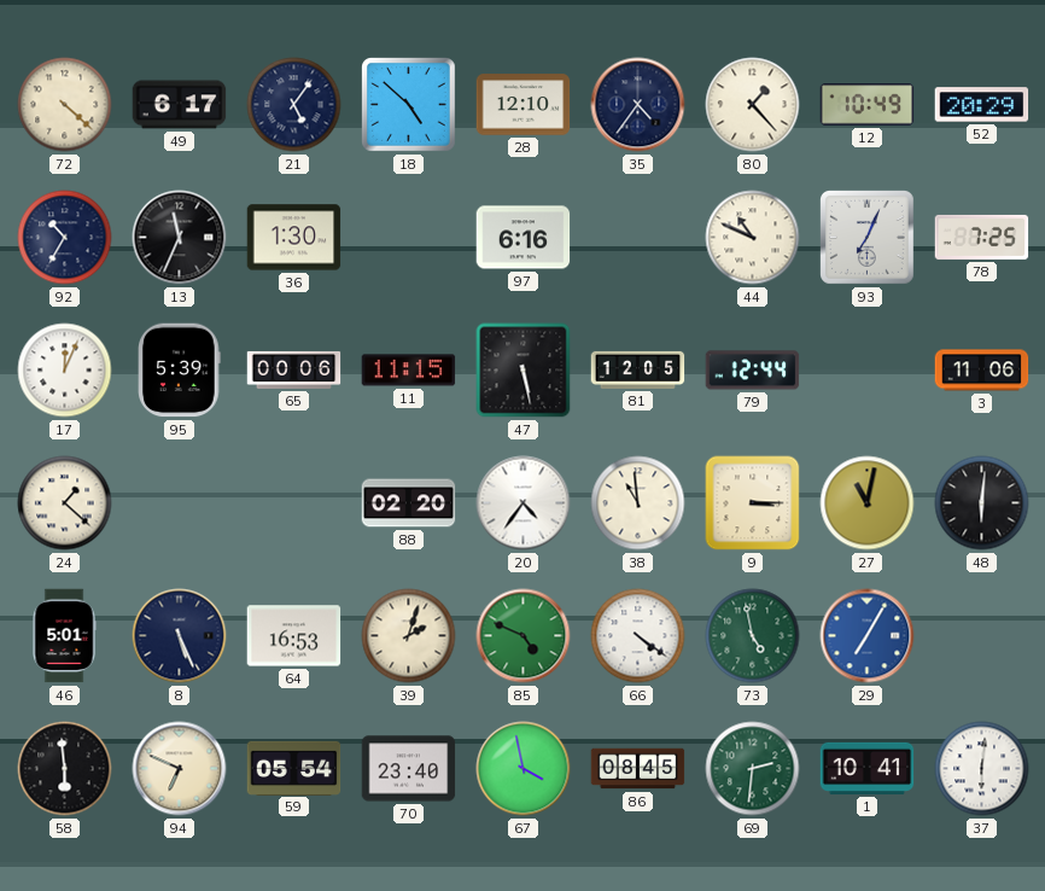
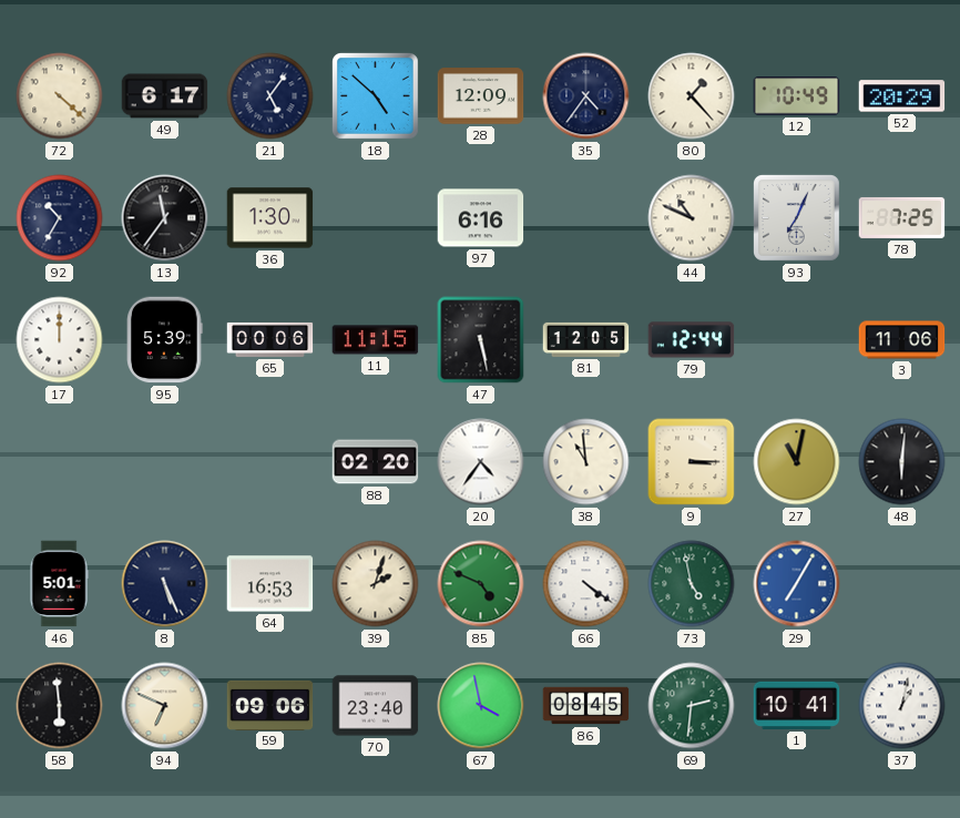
28: 12:10 -> 12:09 (481, 96)
13: 11:34 -> 11:36 (165, 218)
17: 12:04 -> 12:00 (60, 340)
24: 1:22 -> none (65, 503)
59: 05:54 -> 09:06 (270, 705)
37: 6:01 -> 1:02 (902, 706)
